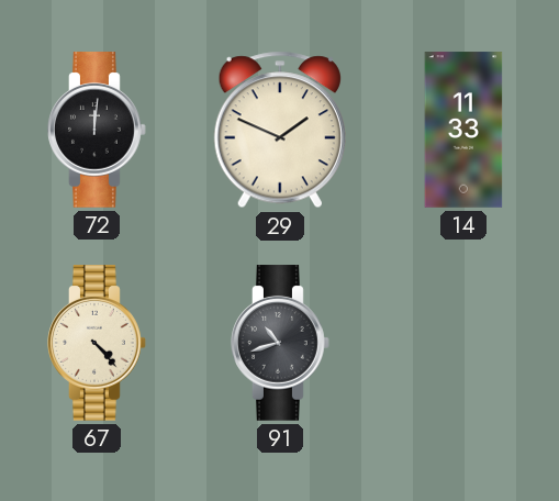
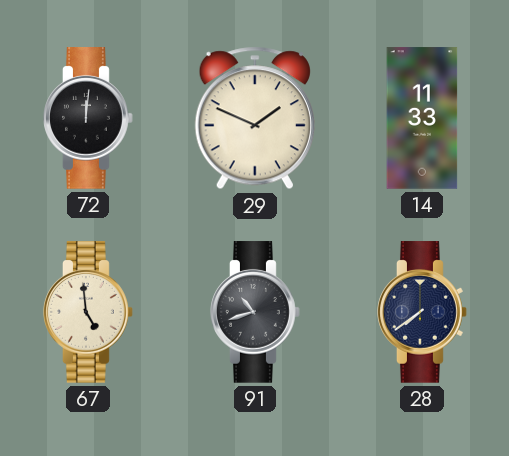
67: 4:23 -> 4:59 (88, 312)
28: none -> 7:39 (422, 312)
